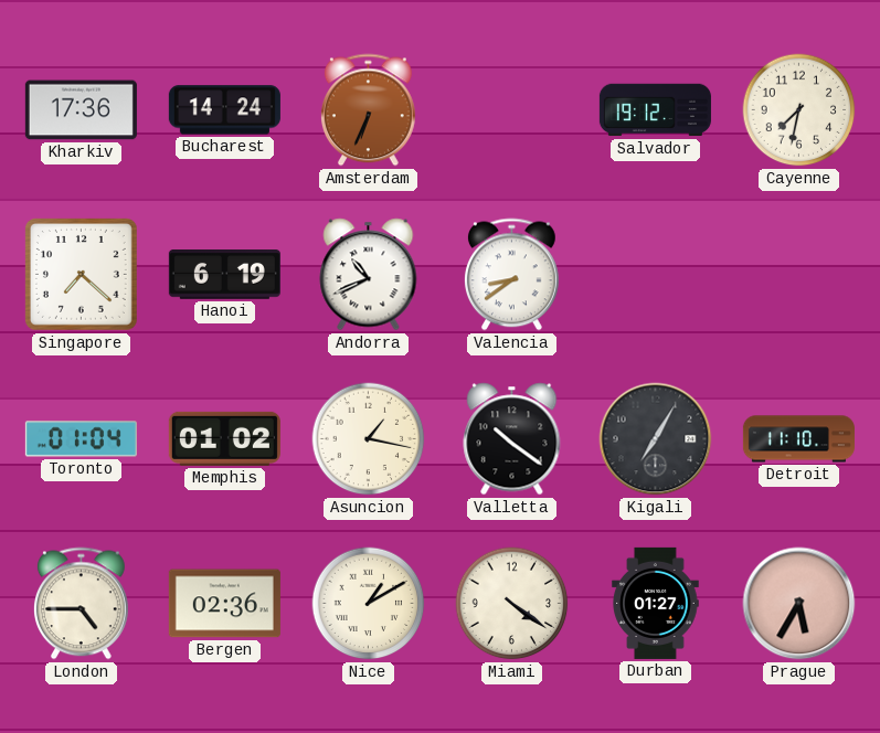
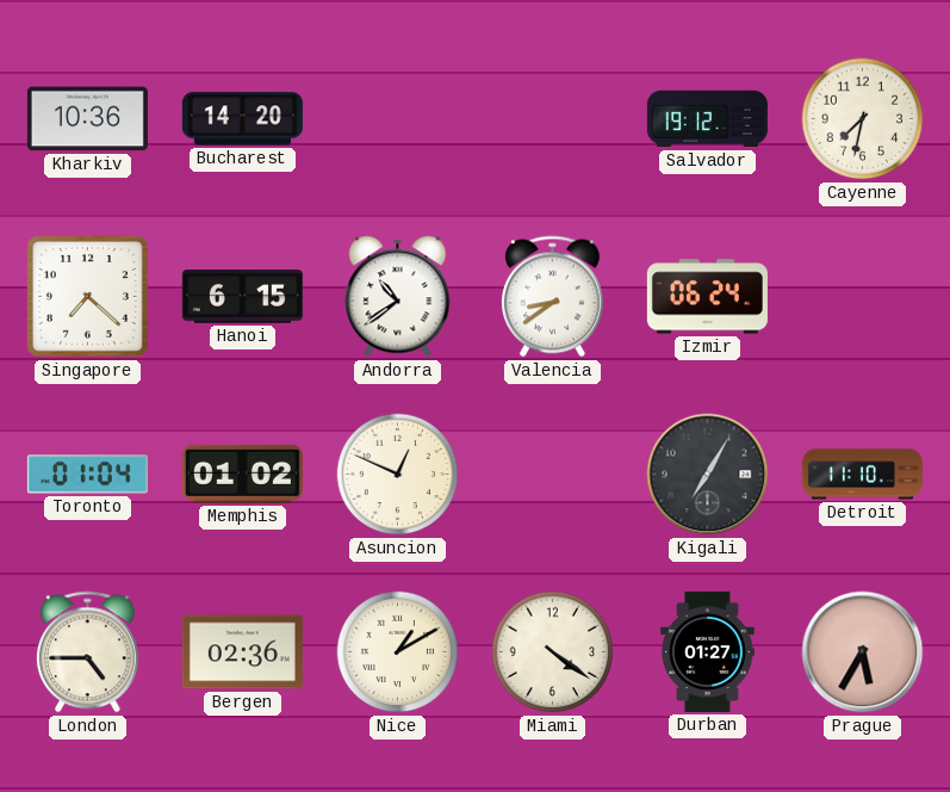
Kharkiv: 17:36 -> 10:36 (87, 119)
Bucharest: 14:24 -> 14:20 (242, 119)
Amsterdam: 6:34 -> none (368, 110)
Hanoi: 6:19 -> 6:15 (242, 297)
Andorra: 10:41 -> 10:39 (398, 297)
Izmir: none -> 06:24 (707, 297)
Asuncion: 1:17 -> 12:49 (398, 475)
Valletta: 10:21 -> none (512, 439)
